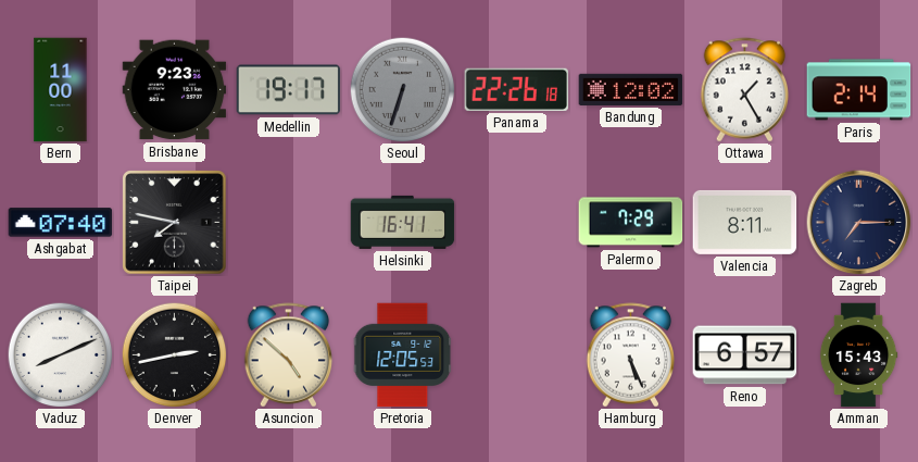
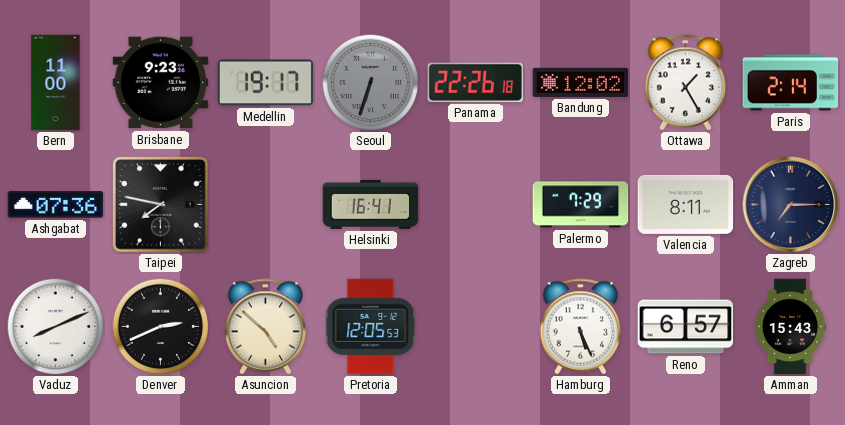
Ashgabat: 07:40 -> 07:36 (56, 205)
Denver: 2:43 -> 2:41 (160, 326)
